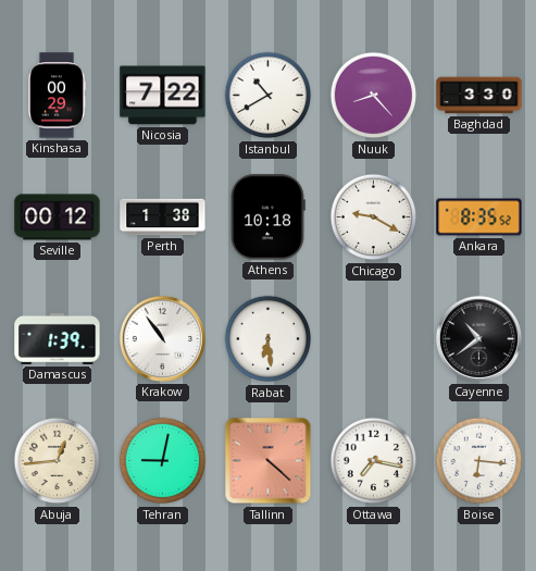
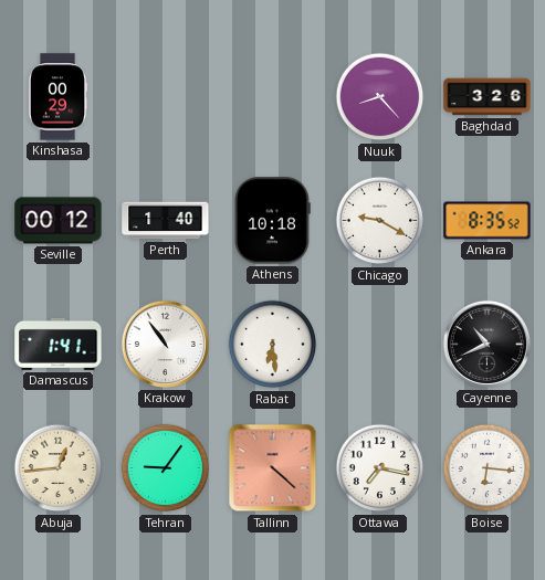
Nicosia: 7:22 -> none (163, 96)
Istanbul: 10:40 -> none (269, 96)
Baghdad: 3:30 -> 3:26 (488, 97)
Perth: 1:38 -> 1:40 (166, 221)
Damascus: 1:39 -> 1:41 (59, 344)
Cayenne: 10:39 -> 10:41 (486, 344)
Tehran: 9:02 -> 9:06 (166, 468)
